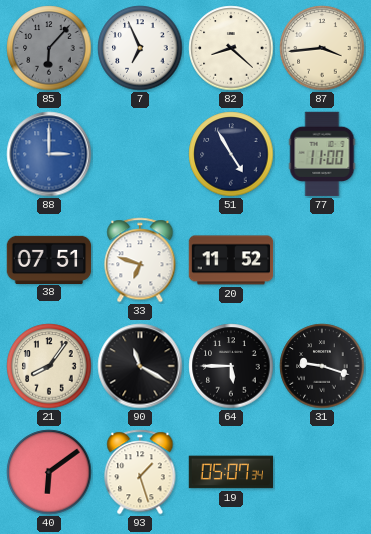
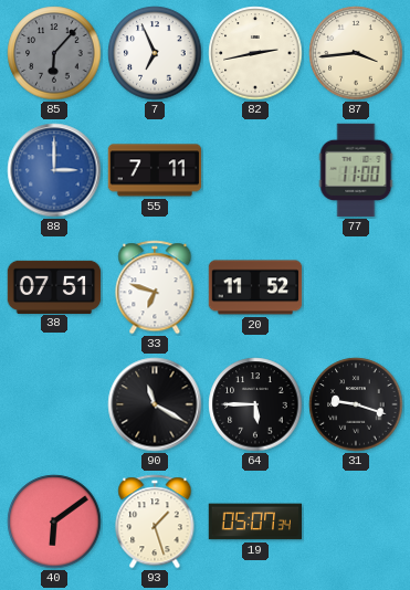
82: 8:22 -> 2:43 (255, 53)
55: none -> 7:11 (155, 170)
51: 4:55 -> none (231, 154)
21: 8:06 -> none (49, 366)
